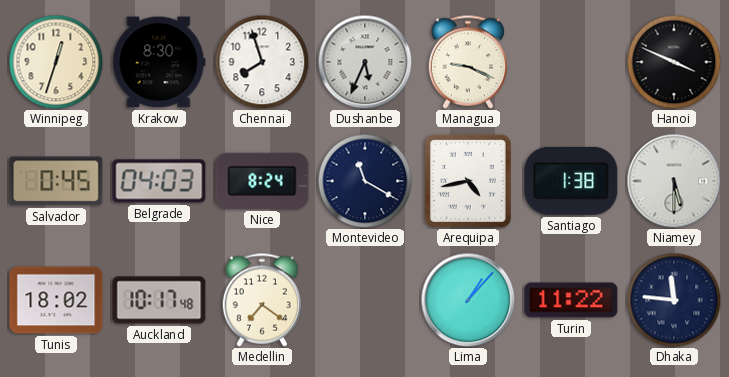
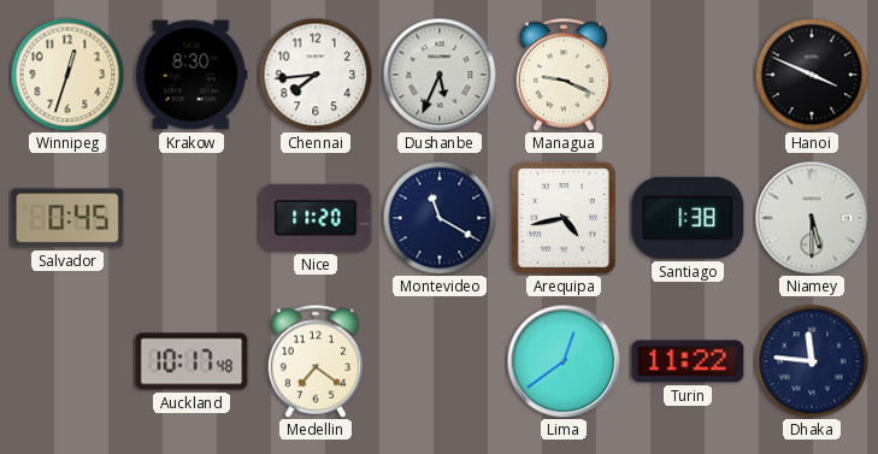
Chennai: 7:57 -> 7:44 (316, 75)
Belgrade: 04:03 -> none (159, 181)
Nice: 8:24 -> 11:20 (316, 218)
Tunis: 18:02 -> none (56, 300)
Lima: 1:07 -> 12:39 (564, 361)
